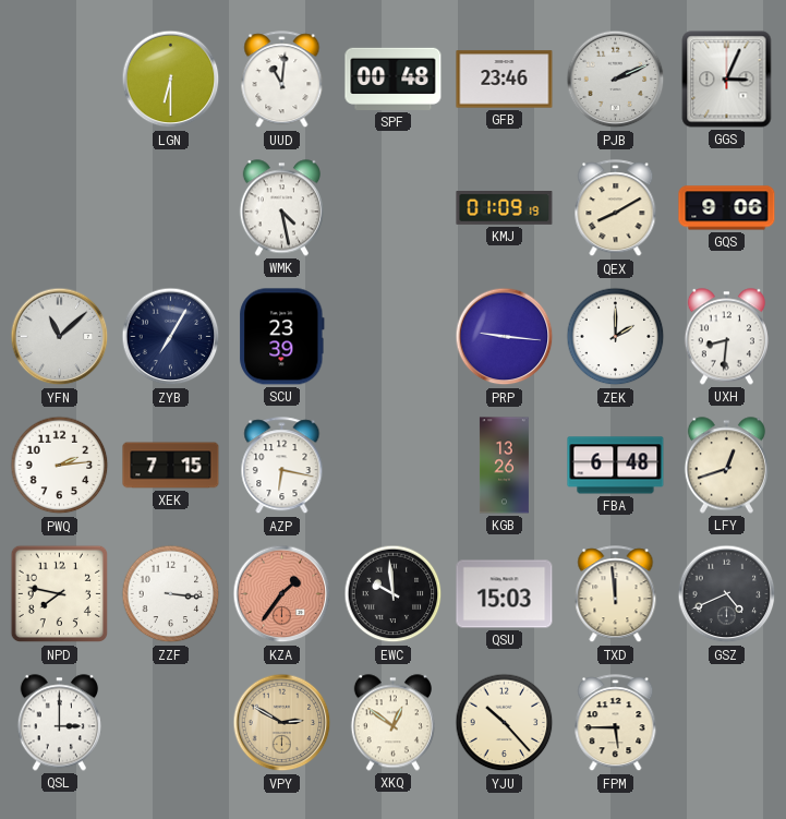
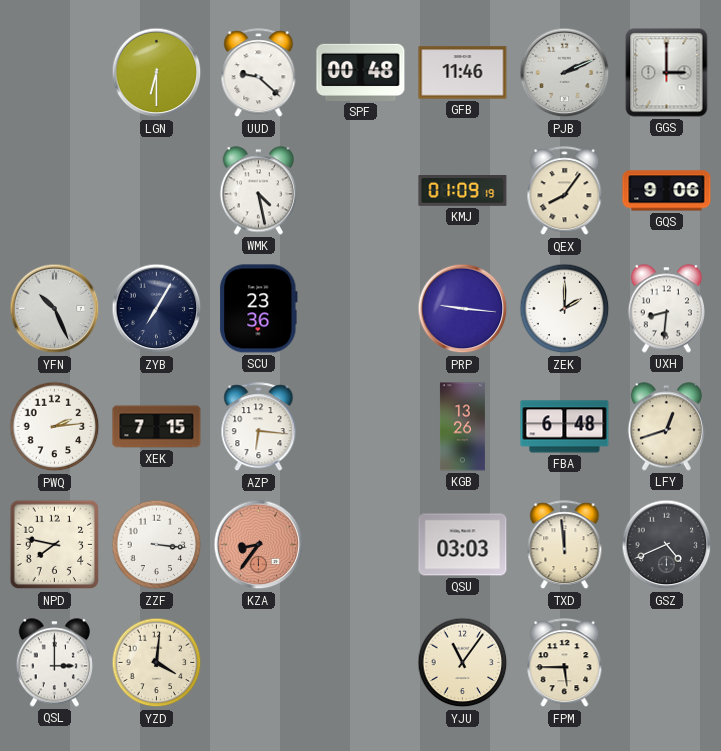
UUD: 11:01 -> 9:22 (259, 73)
GFB: 23:46 -> 11:46 (463, 73)
GGS: 3:04 -> 3:00 (667, 73)
QEX: 8:10 -> 8:06 (565, 191)
YFN: 11:08 -> 10:26 (55, 309)
SCU: 23:39 -> 23:36 (259, 309)
AZP: 6:17 -> 6:16 (259, 427)
KZA: 1:36 -> 8:36 (259, 545)
EWC: 9:59 -> none (394, 594)
QSU: 15:03 -> 03:03 (463, 545)
YZD: none -> 4:01 (157, 663)
VPY: 2:50 -> none (282, 723)
XKQ: 12:51 -> none (392, 723)
YJU: 10:23 -> 11:06 (463, 663)
